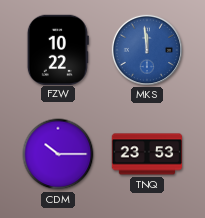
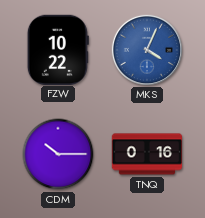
MKS: 11:59 -> 4:04 (146, 49)
TNQ: 23:53 -> 0:16 (147, 154)
